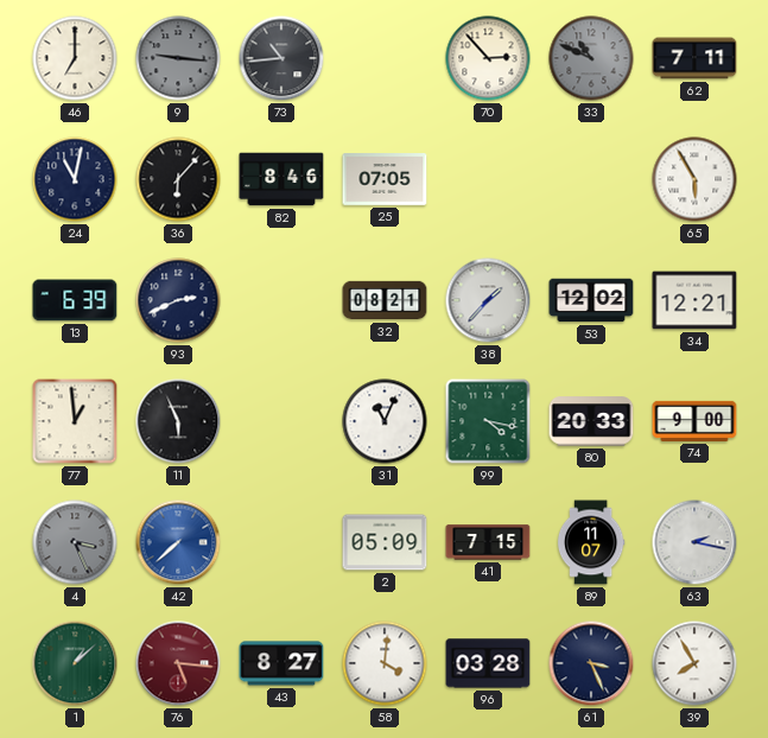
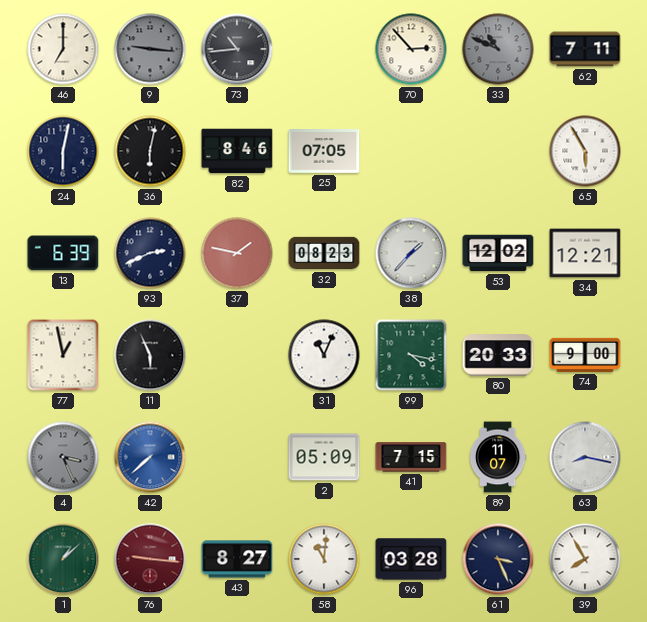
24: 11:02 -> 6:02 (63, 151)
36: 6:07 -> 6:02 (150, 151)
37: none -> 1:47 (237, 253)
32: 08:21 -> 08:23 (324, 253)
77: 12:59 -> 12:58 (63, 355)
63: 2:17 -> 8:17 (585, 457)
76: 5:16 -> 9:16 (150, 559)
58: 4:01 -> 11:01 (324, 559)
